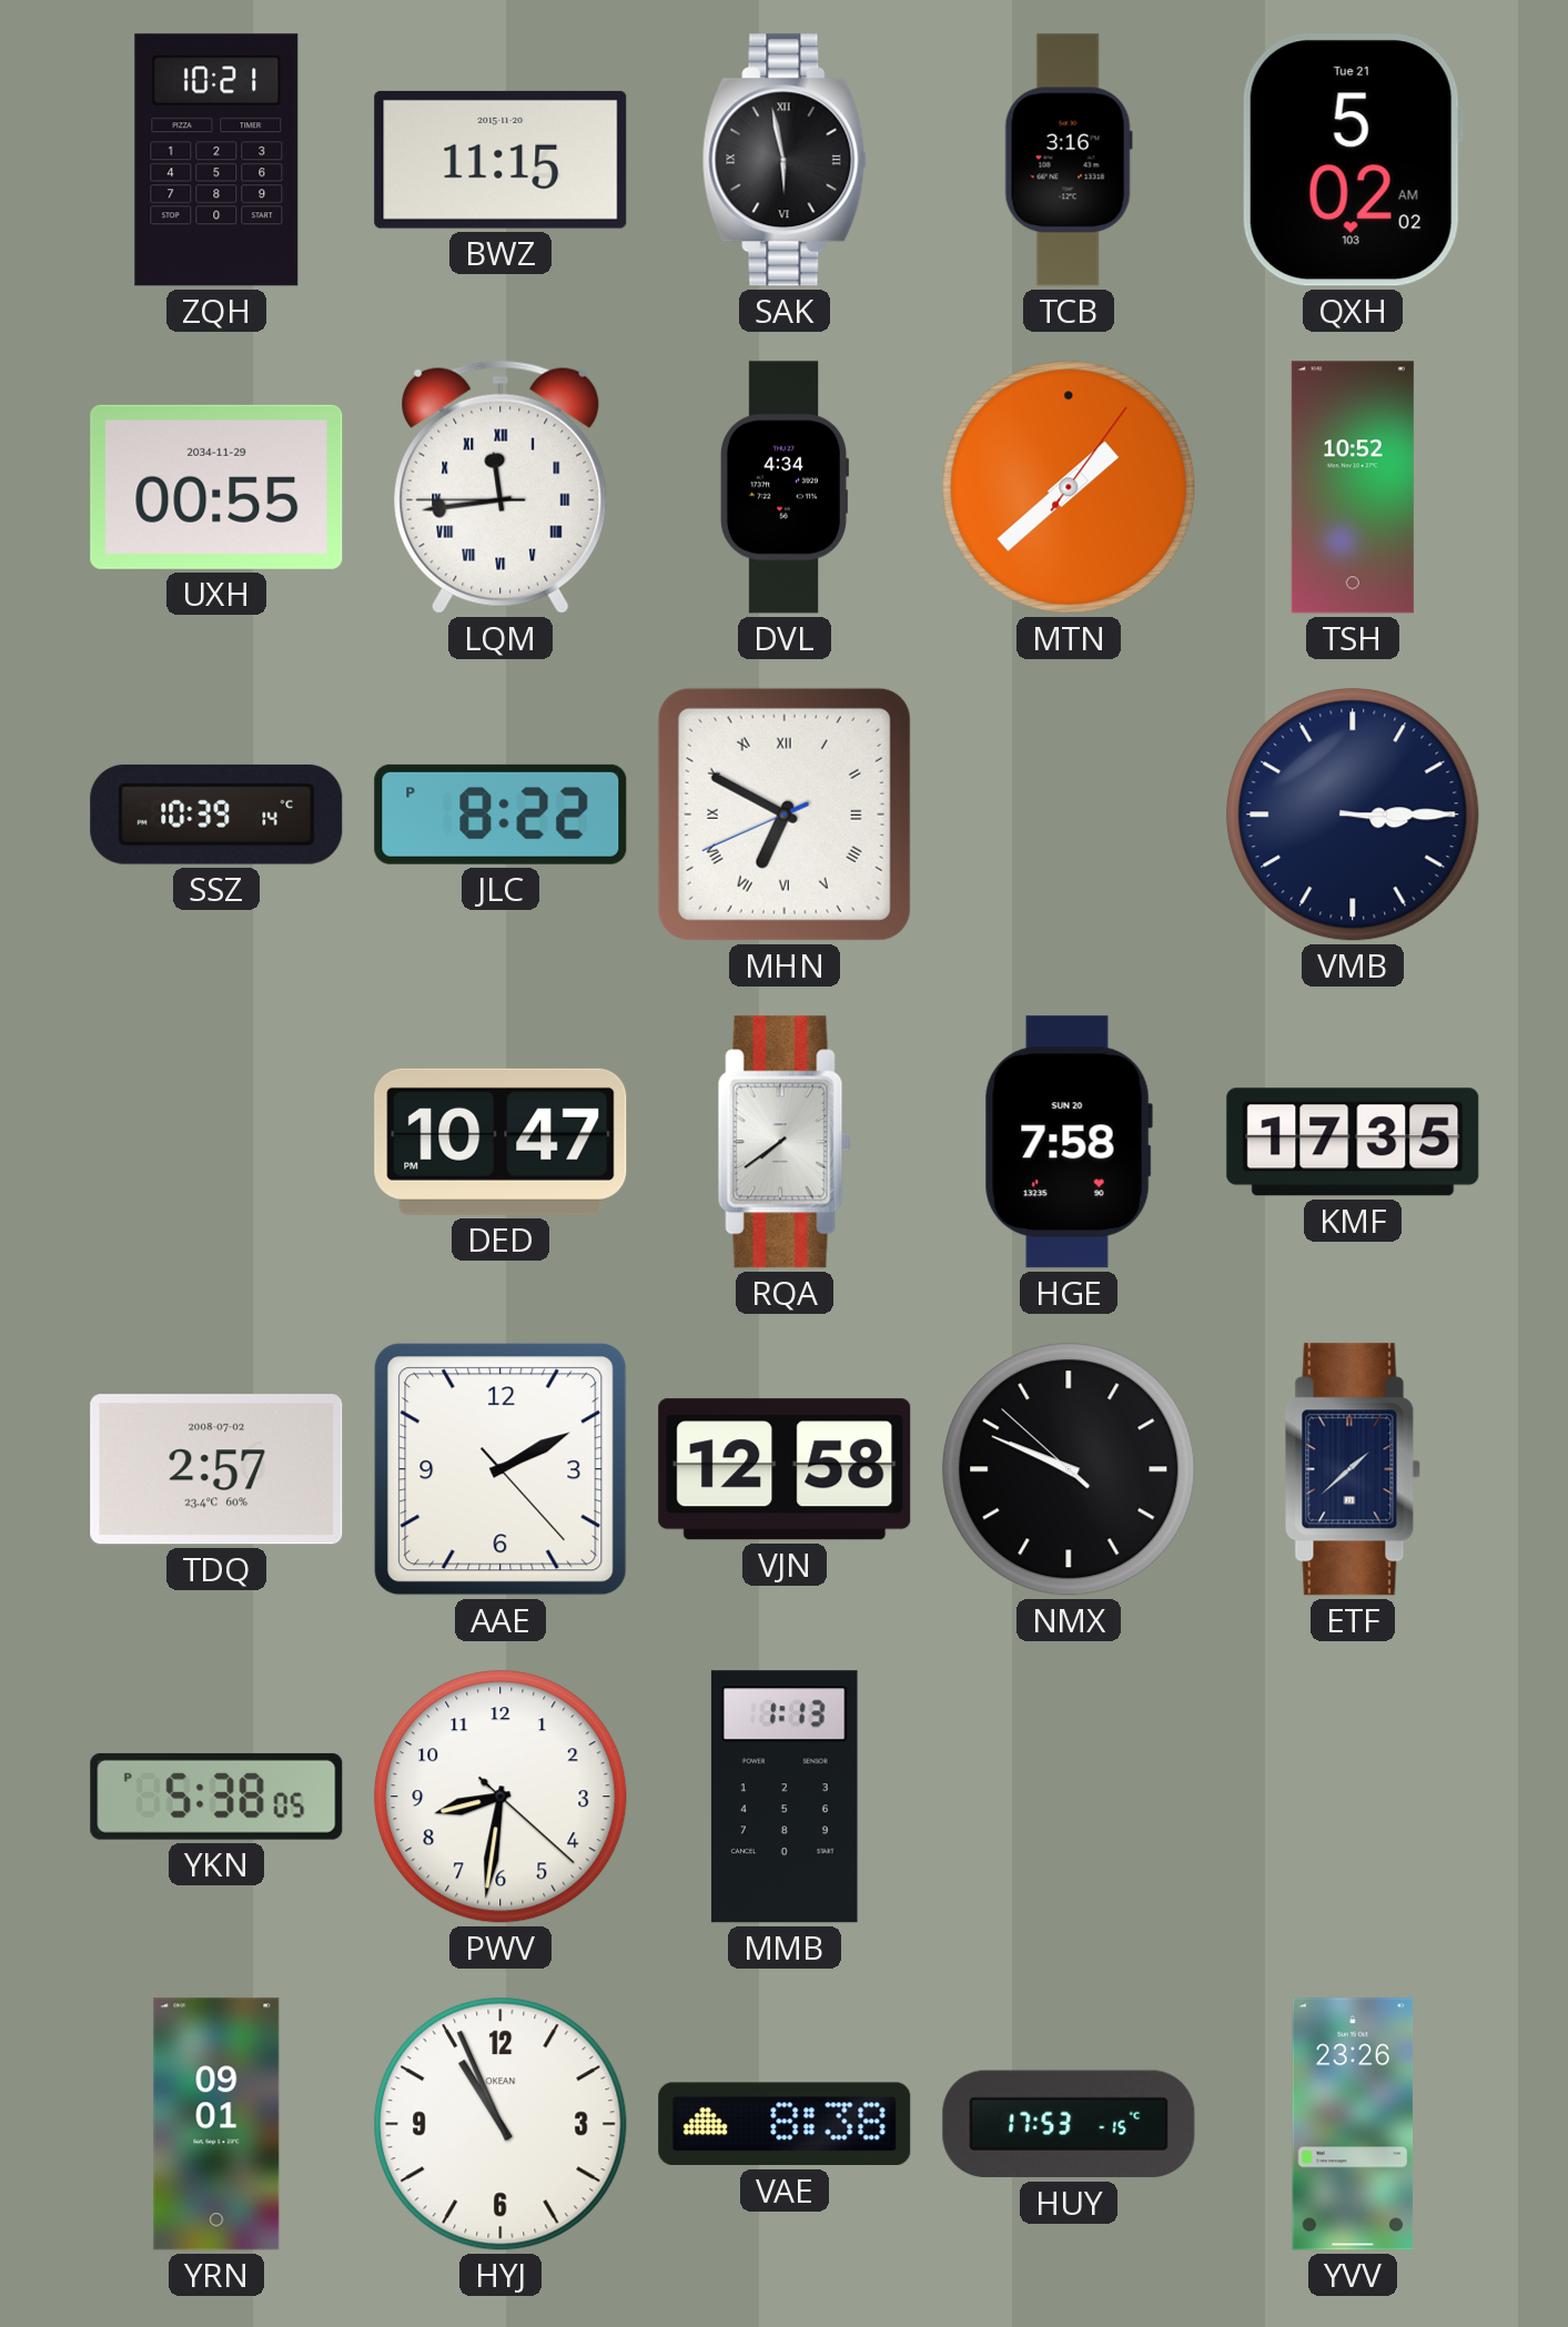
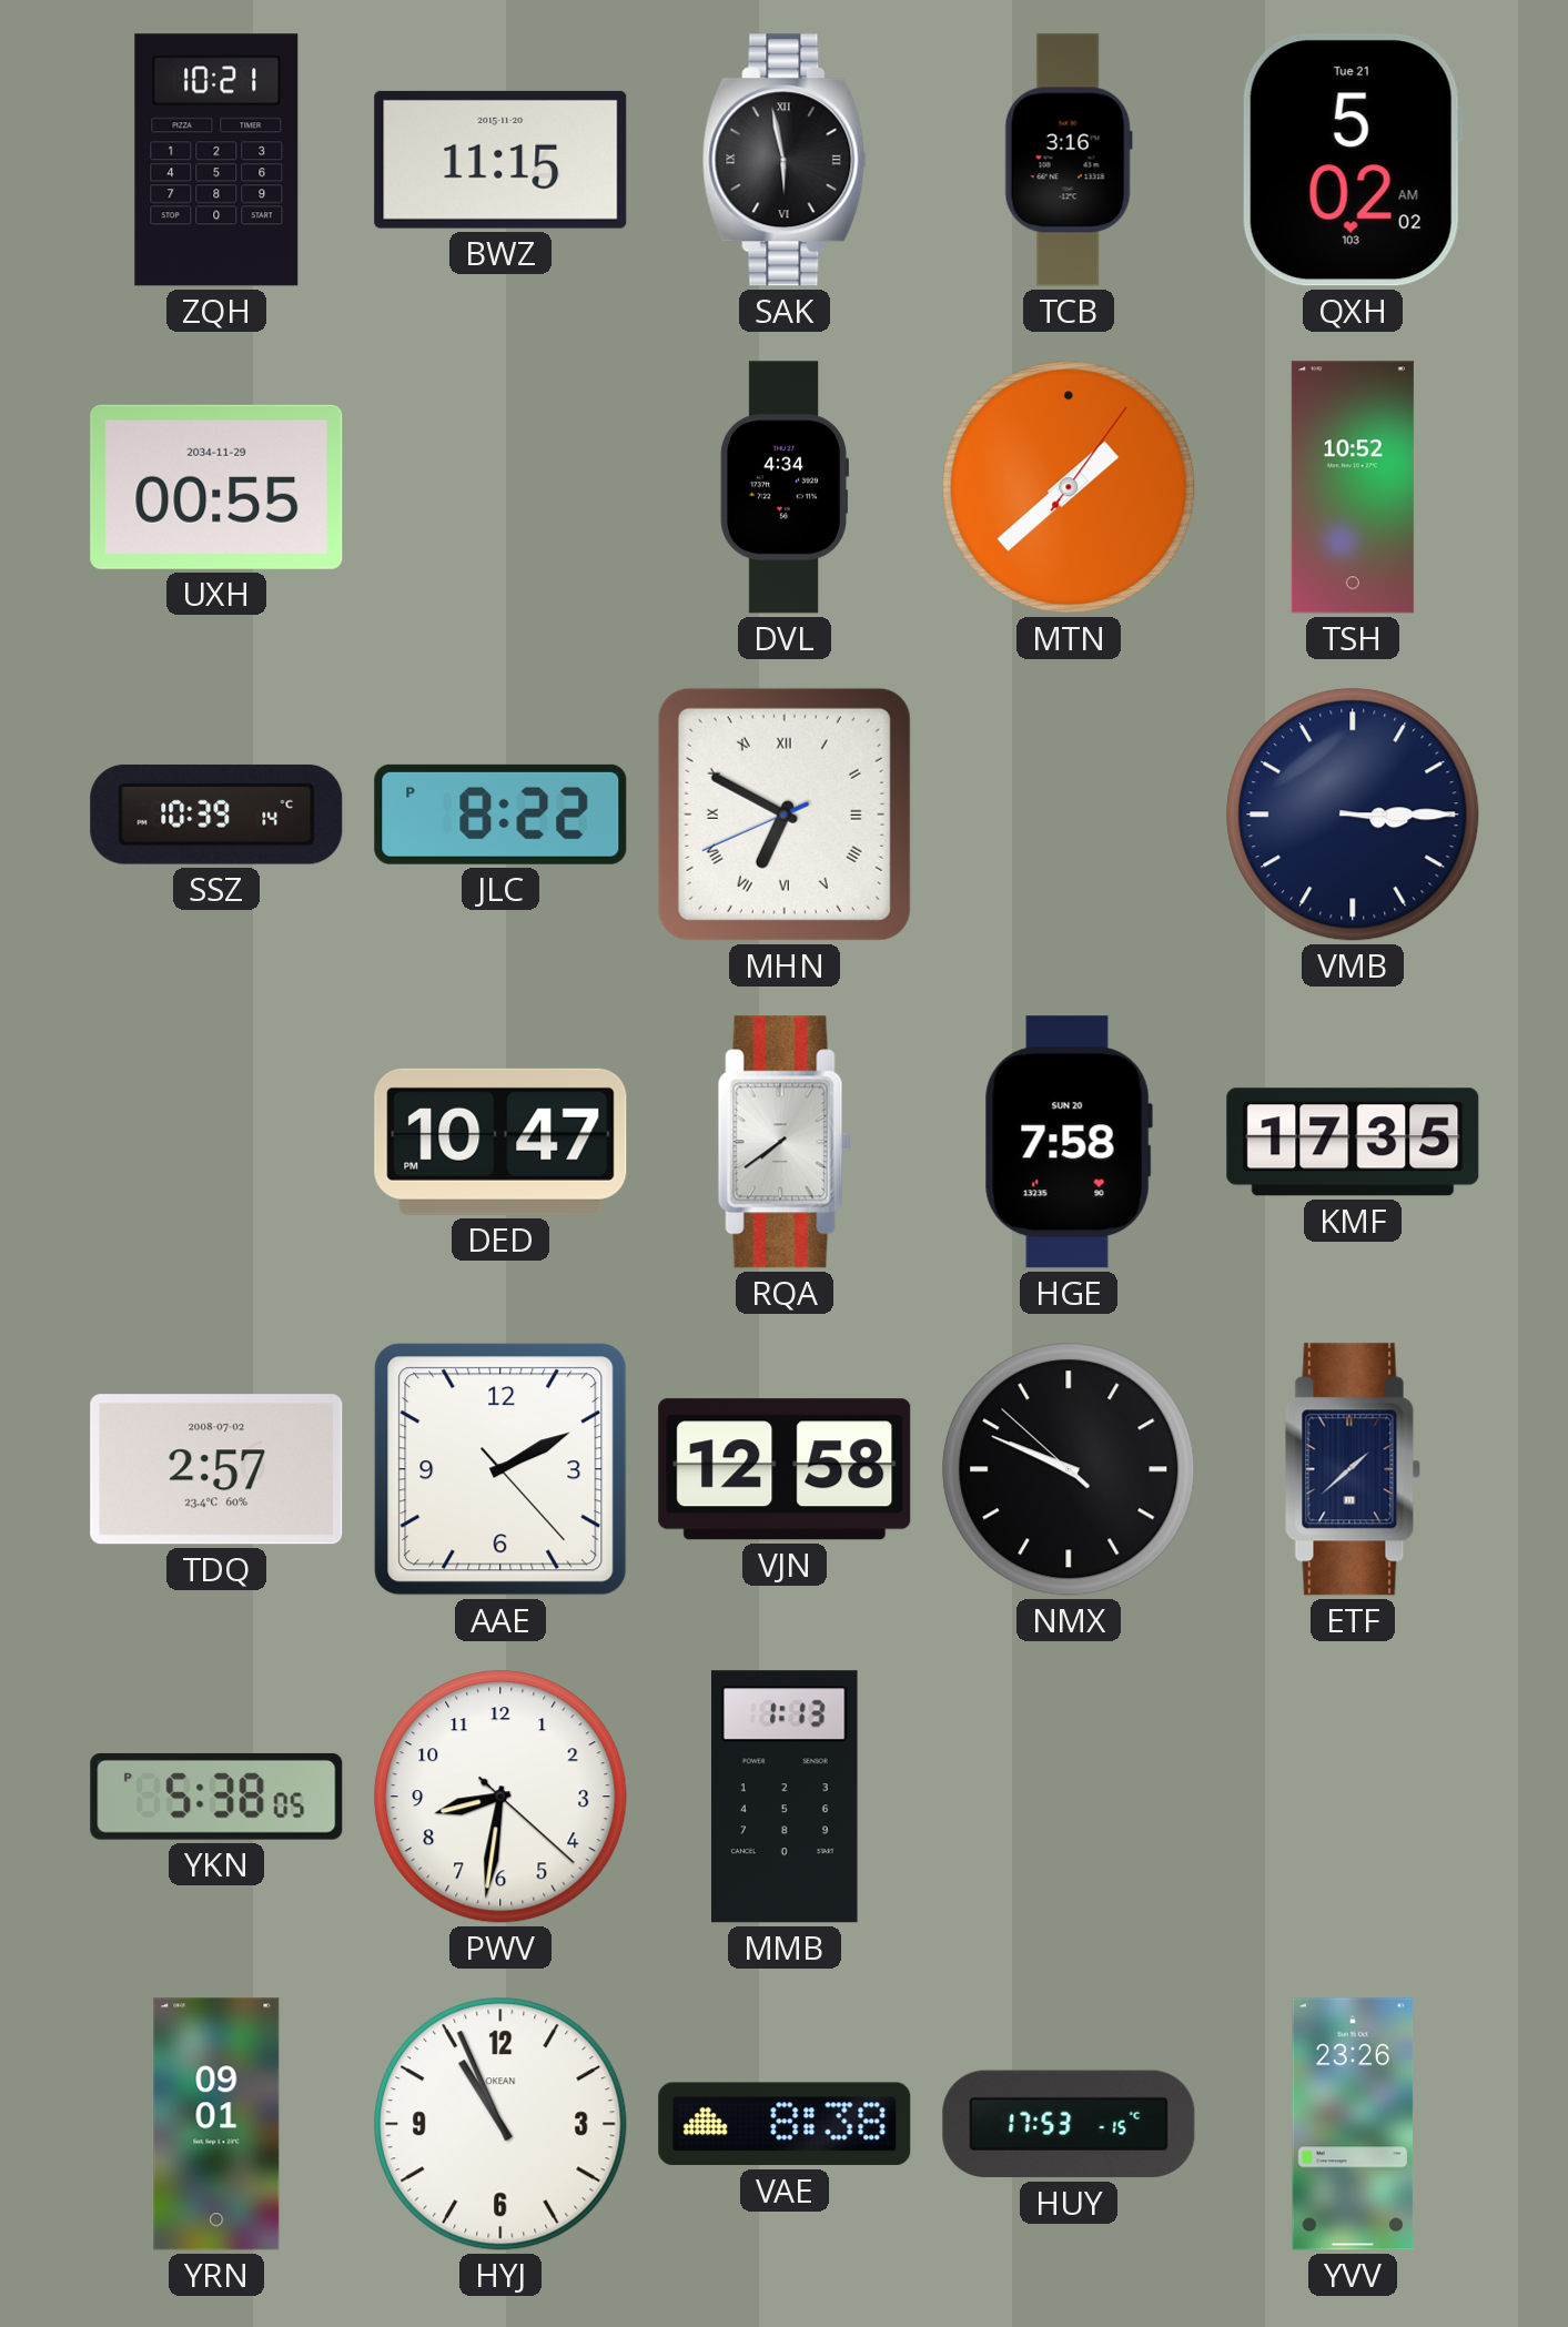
LQM: 11:43 -> none (500, 487)
